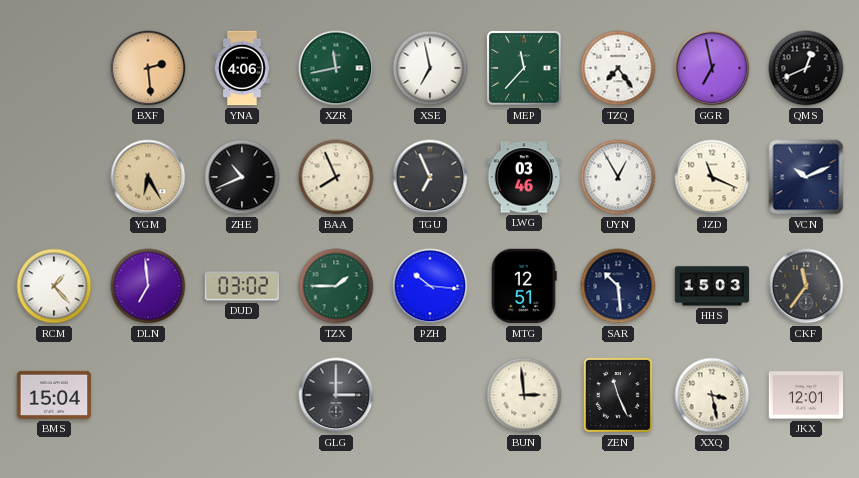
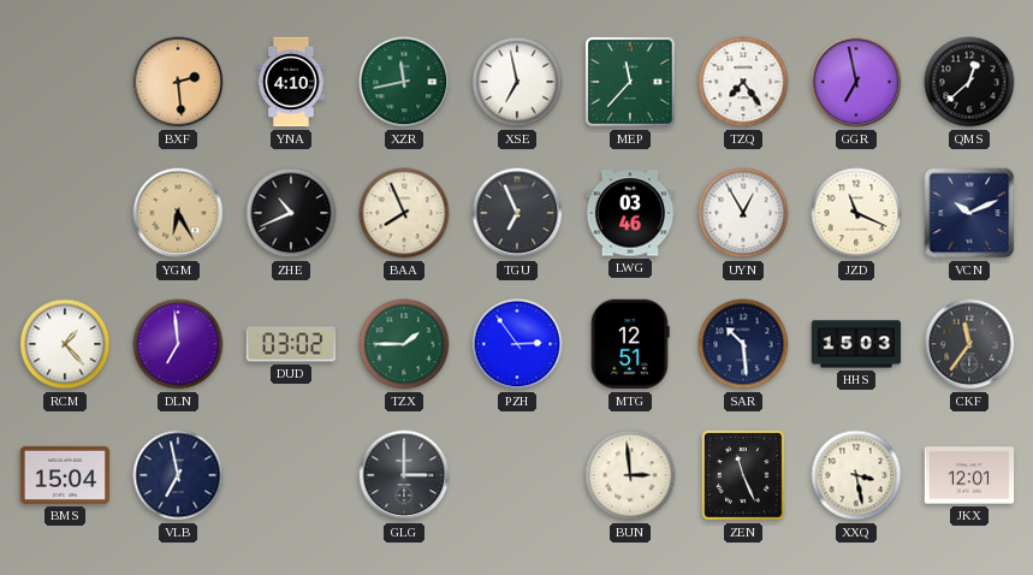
YNA: 4:06 -> 4:10 (291, 82)
QMS: 12:41 -> 12:38 (969, 82)
PZH: 10:16 -> 2:54 (517, 344)
VLB: none -> 6:58 (178, 475)
